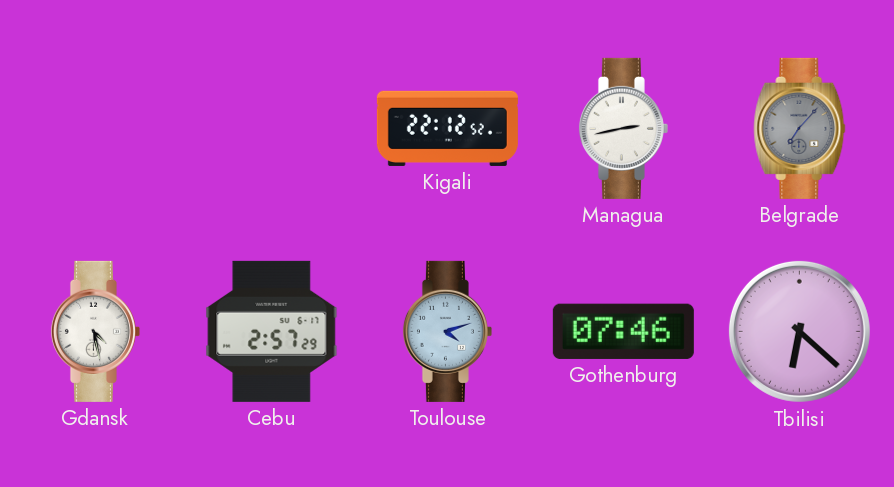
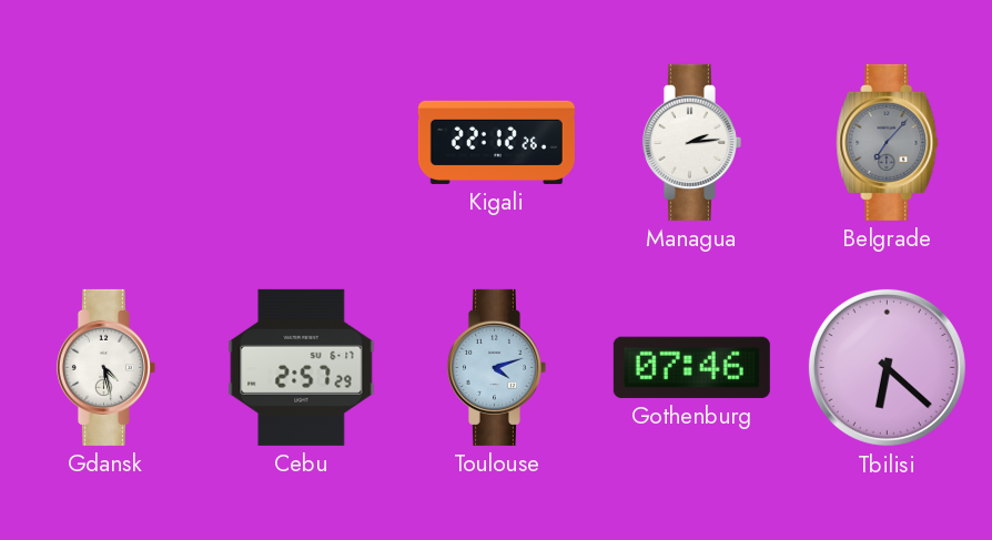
Kigali: 22:12:52 -> 22:12:26 (496, 142)
Managua: 2:43 -> 2:14 (691, 142)
